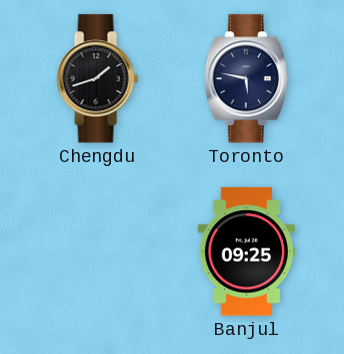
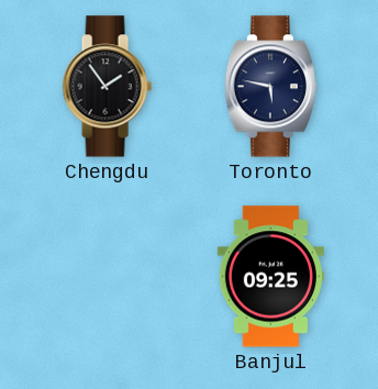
Chengdu: 1:42 -> 1:54 (107, 87)
